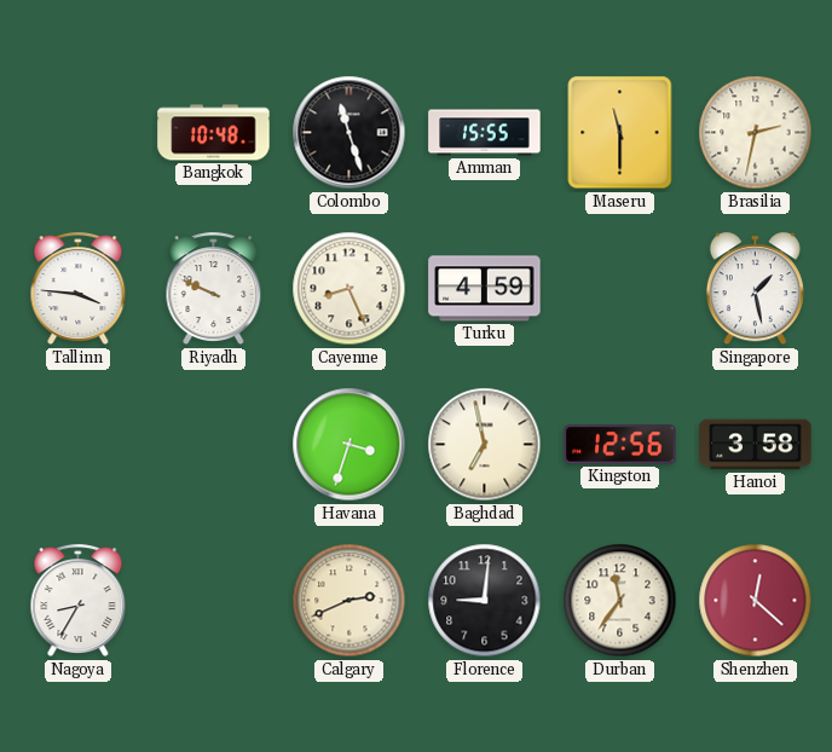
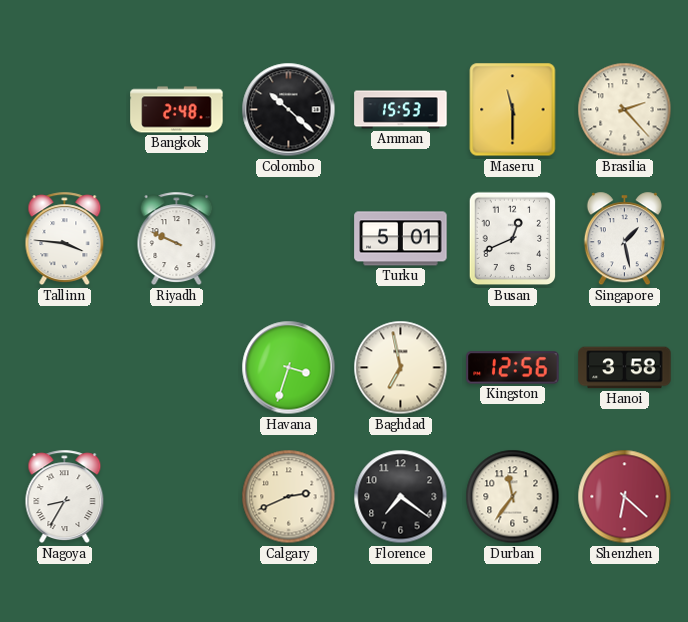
Bangkok: 10:48 -> 2:48 (177, 110)
Colombo: 11:27 -> 10:22 (289, 110)
Amman: 15:55 -> 15:53 (401, 110)
Brasilia: 2:32 -> 2:23 (625, 110)
Cayenne: 8:26 -> none (349, 289)
Turku: 4:59 -> 5:01 (401, 239)
Busan: none -> 12:41 (513, 239)
Florence: 9:01 -> 7:21 (401, 497)
Shenzhen: 12:22 -> 6:22 (625, 497)
